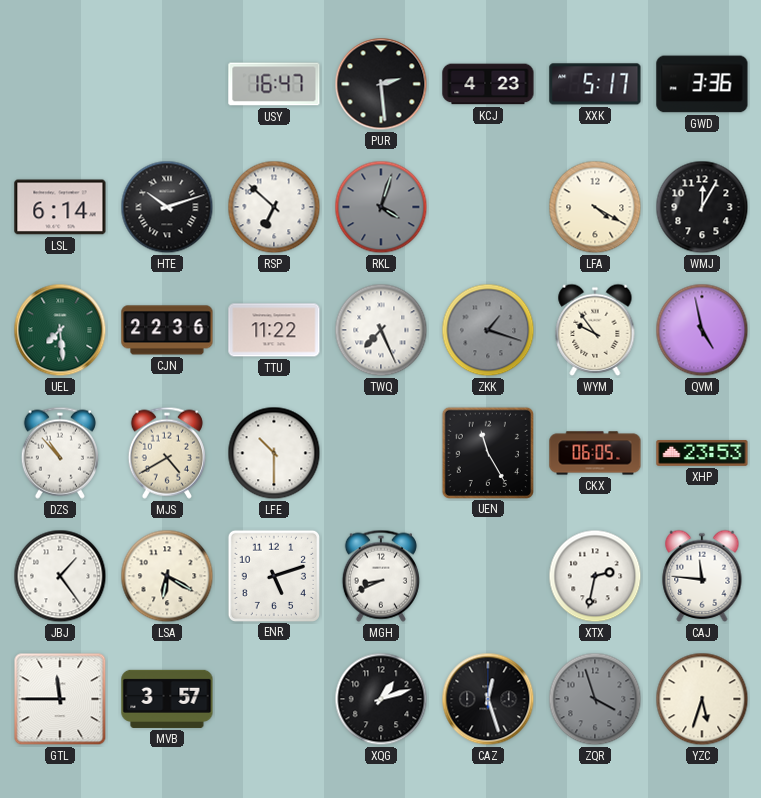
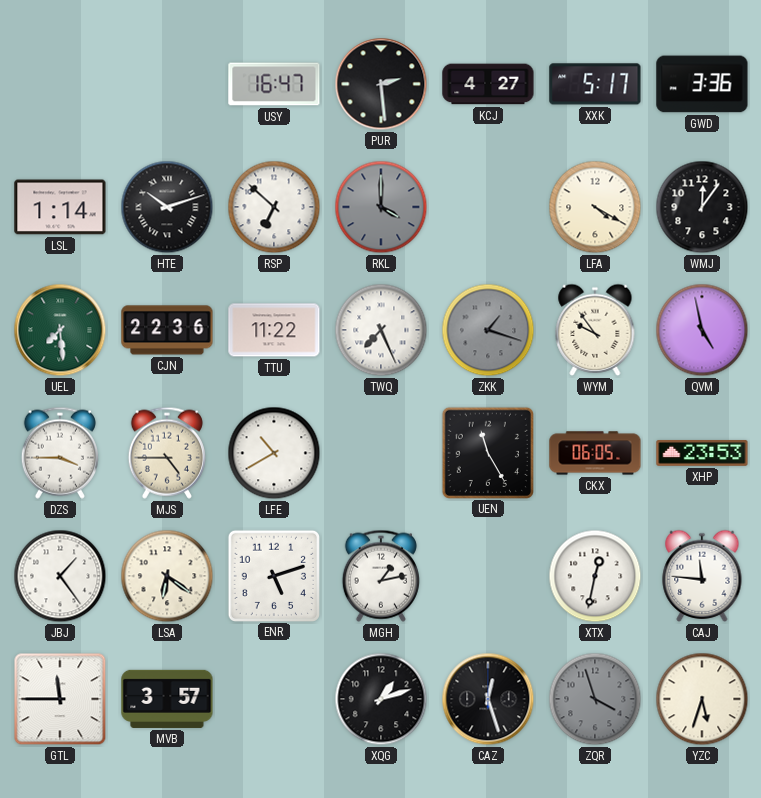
KCJ: 4:23 -> 4:27 (488, 84)
LSL: 6:14 -> 1:14 (60, 207)
RKL: 4:03 -> 4:00 (381, 207)
WMJ: 12:05 -> 12:06 (702, 207)
DZS: 10:53 -> 3:45 (60, 453)
MJS: 4:40 -> 4:45 (167, 453)
LFE: 10:30 -> 10:40 (274, 453)
LSA: 6:20 -> 6:21 (167, 576)
MGH: 8:41 -> 1:13 (381, 576)
XTX: 2:32 -> 12:32 (595, 576)
